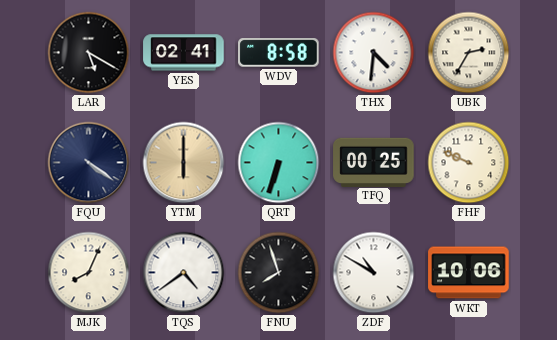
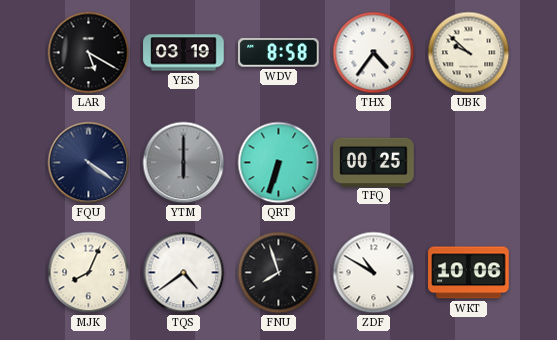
YES: 02:41 -> 03:19 (184, 53)
THX: 4:31 -> 4:36 (374, 53)
UBK: 2:35 -> 9:52 (469, 53)
YTM dial: champagne -> grey (184, 163)
FHF: 9:49 -> none (469, 163)
